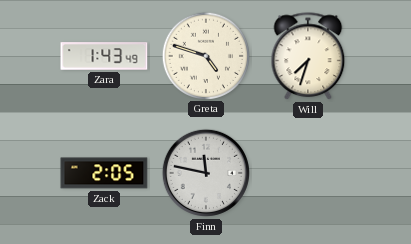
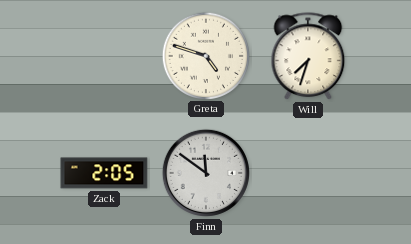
Zara: 1:43 -> none (104, 56)
Finn: 11:47 -> 11:51 (206, 173)
